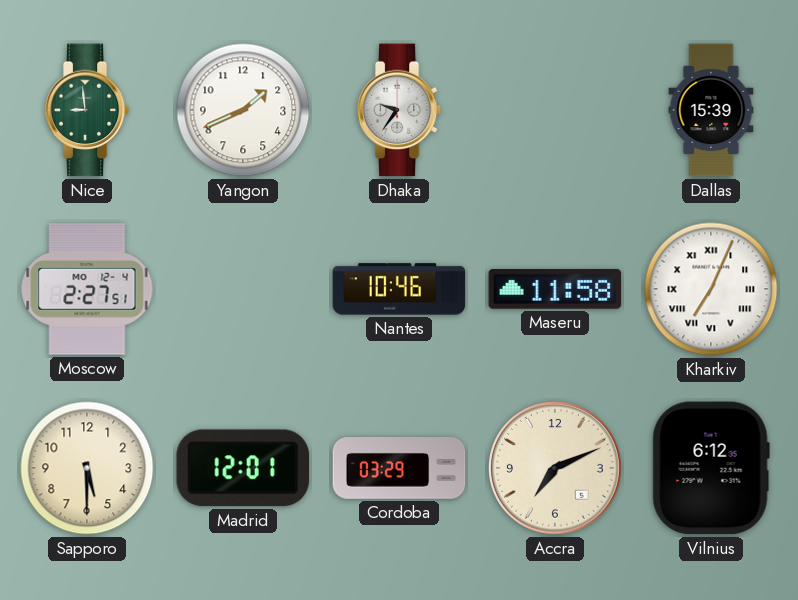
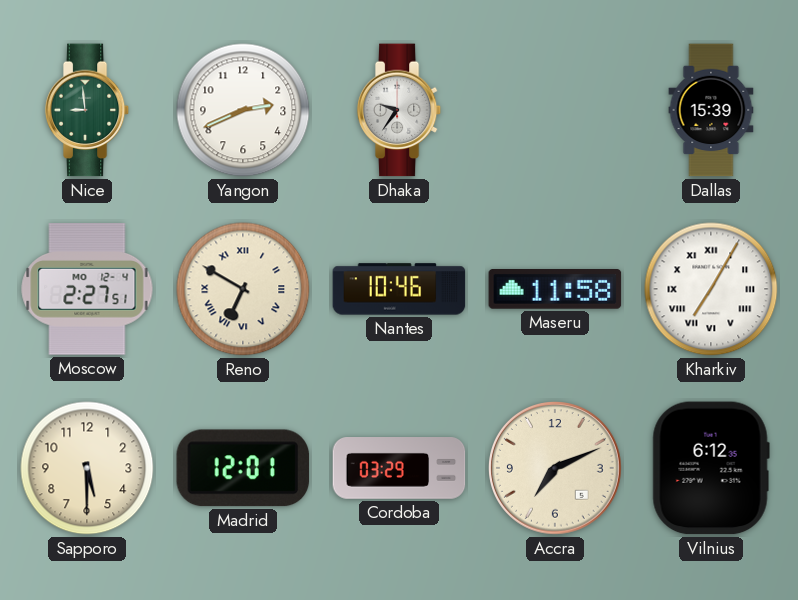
Yangon: 1:41 -> 2:41 (243, 110)
Reno: none -> 6:50 (243, 289)
Kharkiv: 7:04 -> 7:05 (711, 289)
